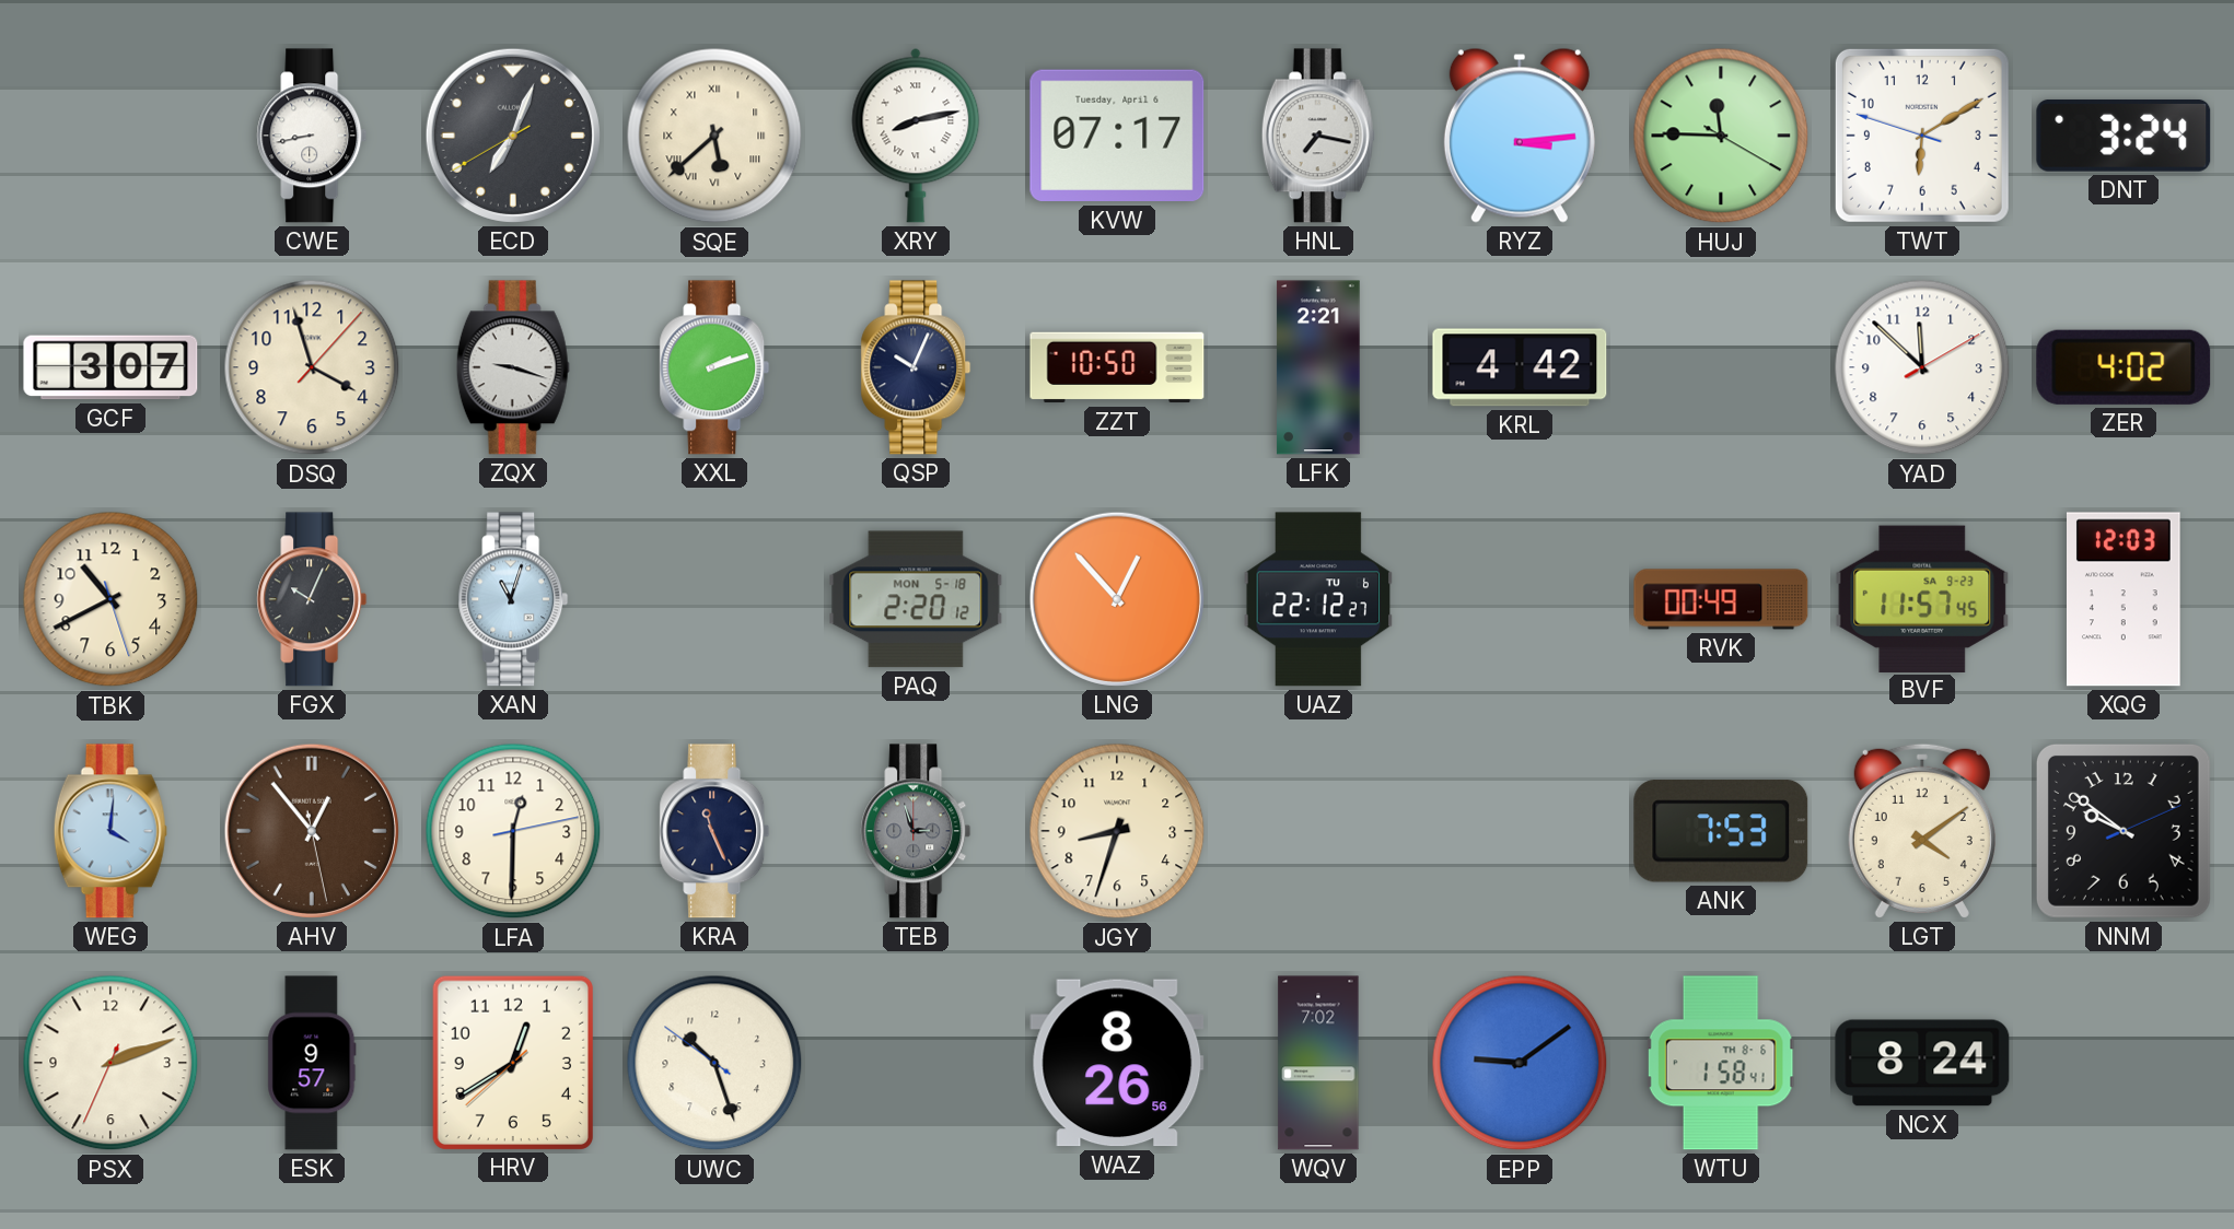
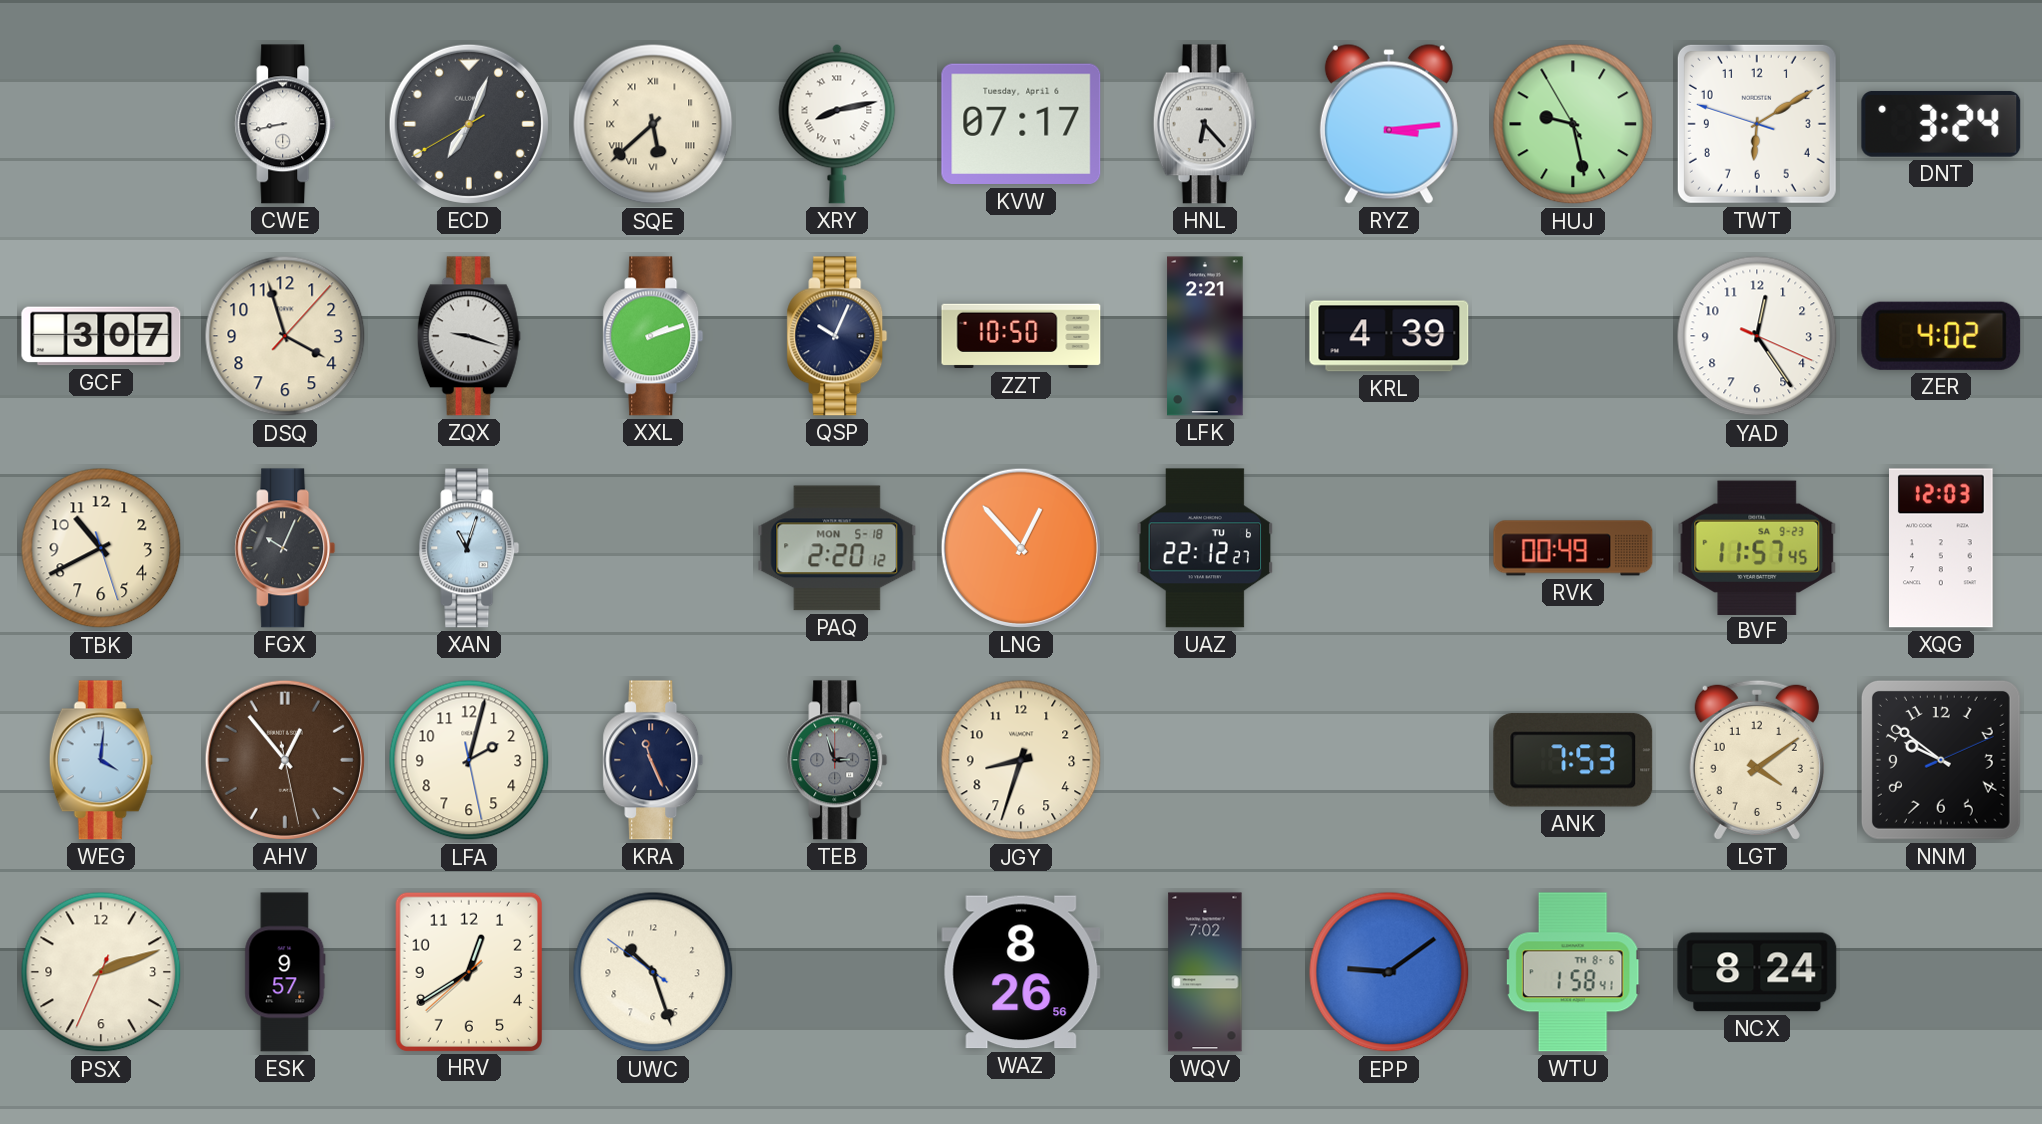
HNL: 7:17 -> 6:23 (1205, 124)
HUJ: 11:45 -> 9:27 (1573, 124)
KRL: 4:42 -> 4:39 (1389, 336)
YAD: 11:52 -> 12:24 (1757, 336)
LFA: 12:30 -> 2:02 (469, 760)
